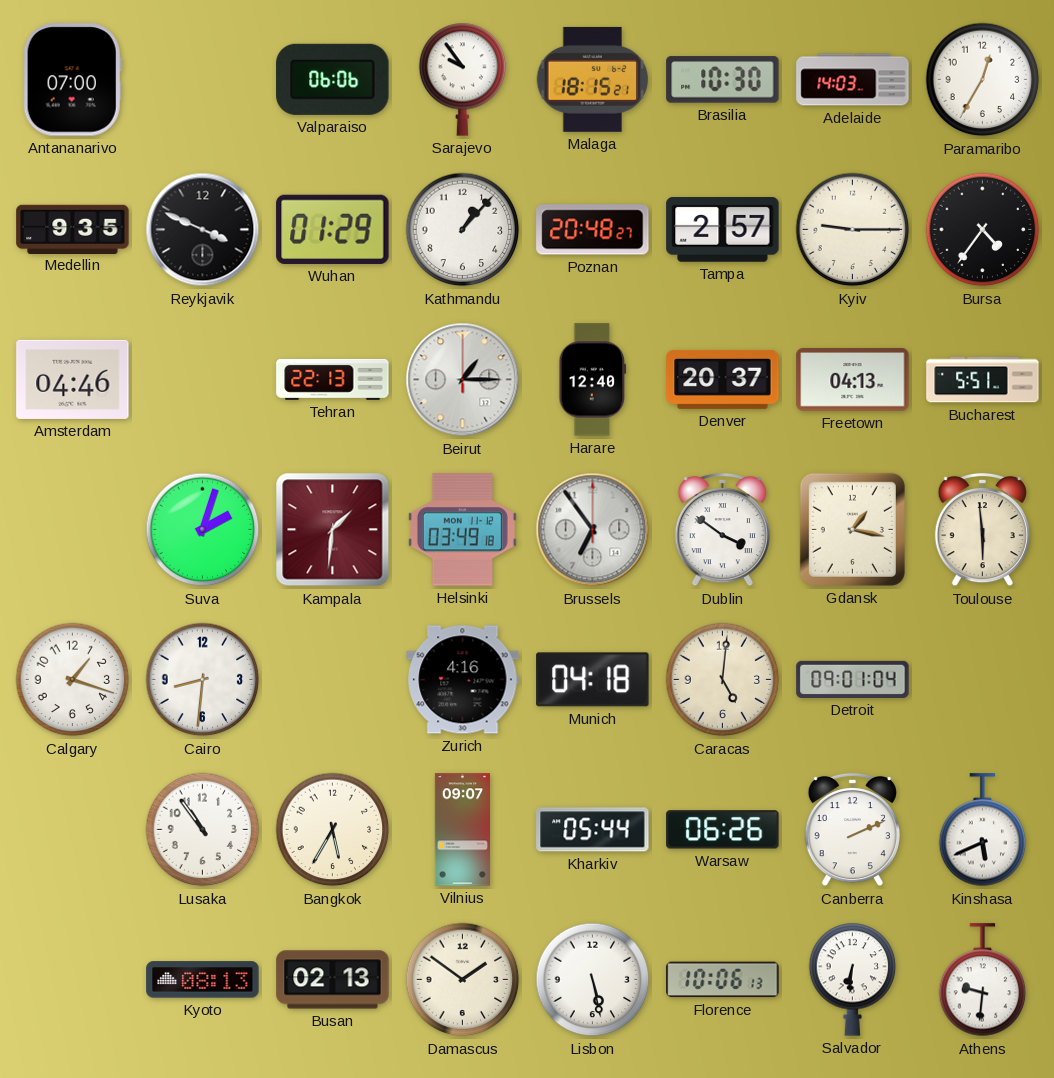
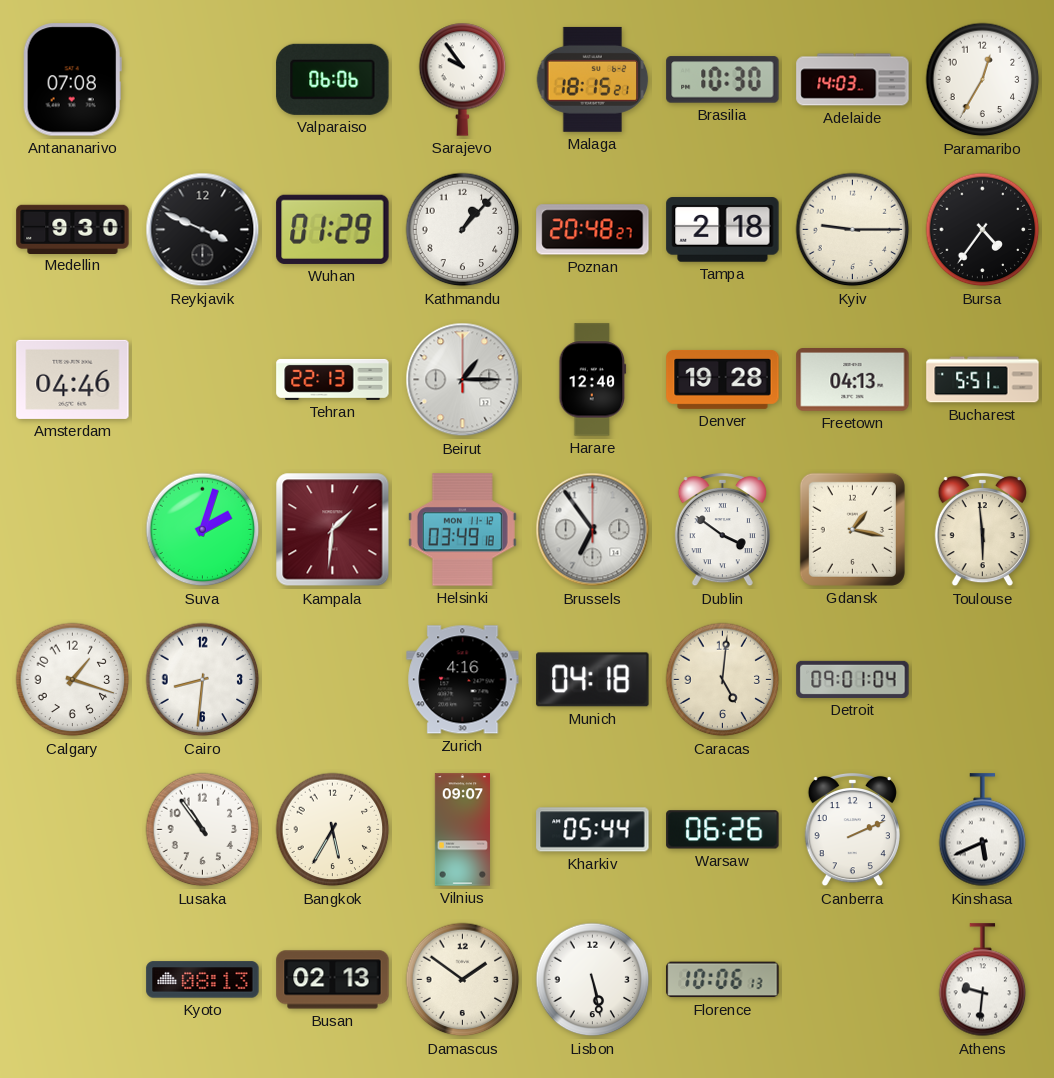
Antananarivo: 07:00 -> 07:08 (72, 80)
Medellin: 9:35 -> 9:30 (73, 229)
Tampa: 2:57 -> 2:18 (723, 230)
Denver: 20:37 -> 19:28 (723, 379)
Salvador: 6:31 -> none (853, 979)
